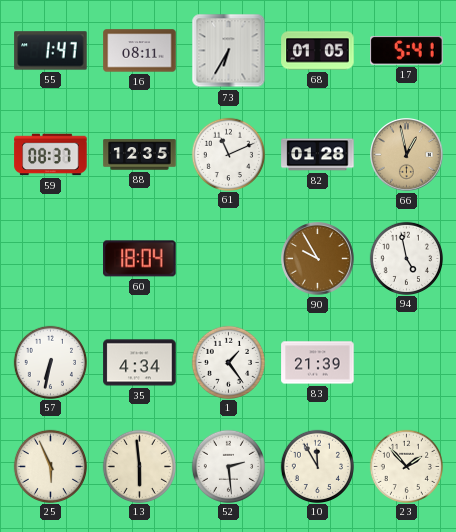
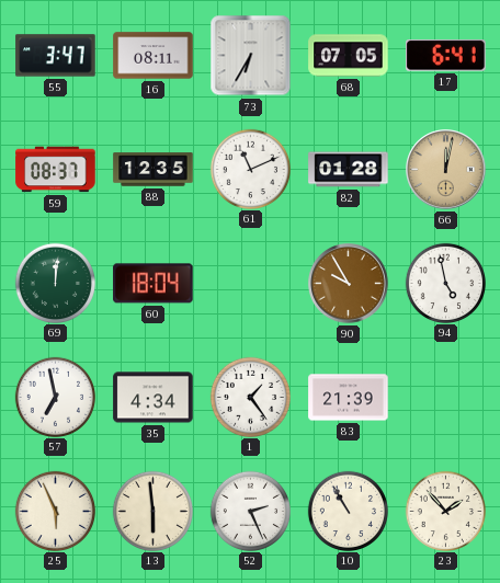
55: 1:47 -> 3:47 (56, 56)
68: 01:05 -> 07:05 (349, 56)
17: 5:41 -> 6:41 (446, 56)
66: 12:58 -> 12:02 (446, 170)
69: none -> 12:01 (55, 283)
57: 6:32 -> 6:58 (55, 397)
52: 2:29 -> 2:26 (250, 511)
10: 11:55 -> 10:55 (348, 511)
